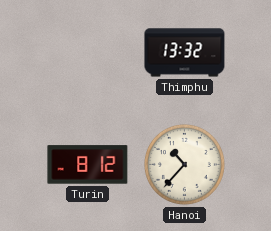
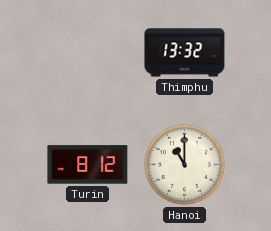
Hanoi: 10:37 -> 11:00 (184, 164)
